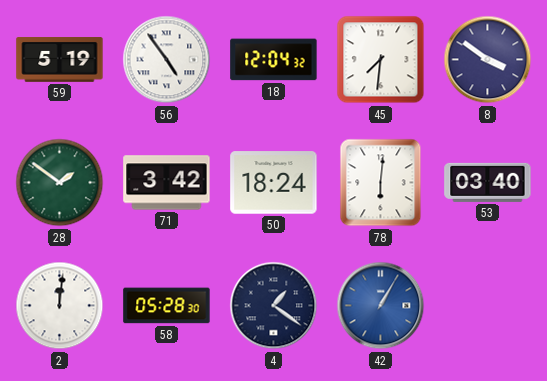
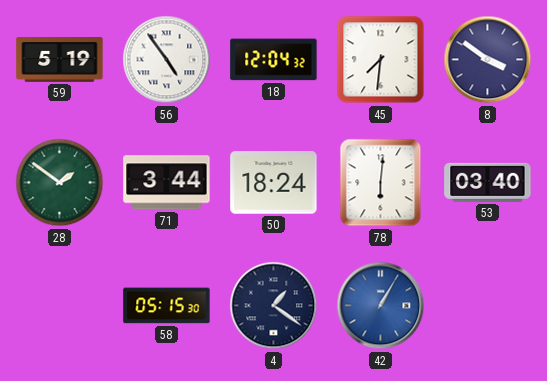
71: 3:42 -> 3:44 (167, 183)
2: 12:01 -> none (60, 306)
58: 05:28 -> 05:15 (167, 306)
